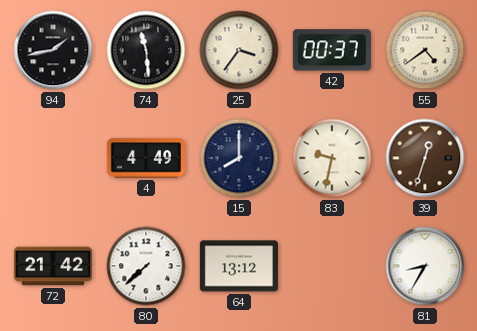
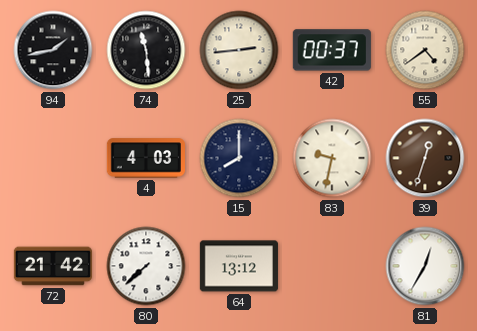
25: 3:36 -> 2:44 (239, 50)
4: 4:49 -> 4:03 (146, 158)
81: 8:35 -> 12:35 (425, 266)
